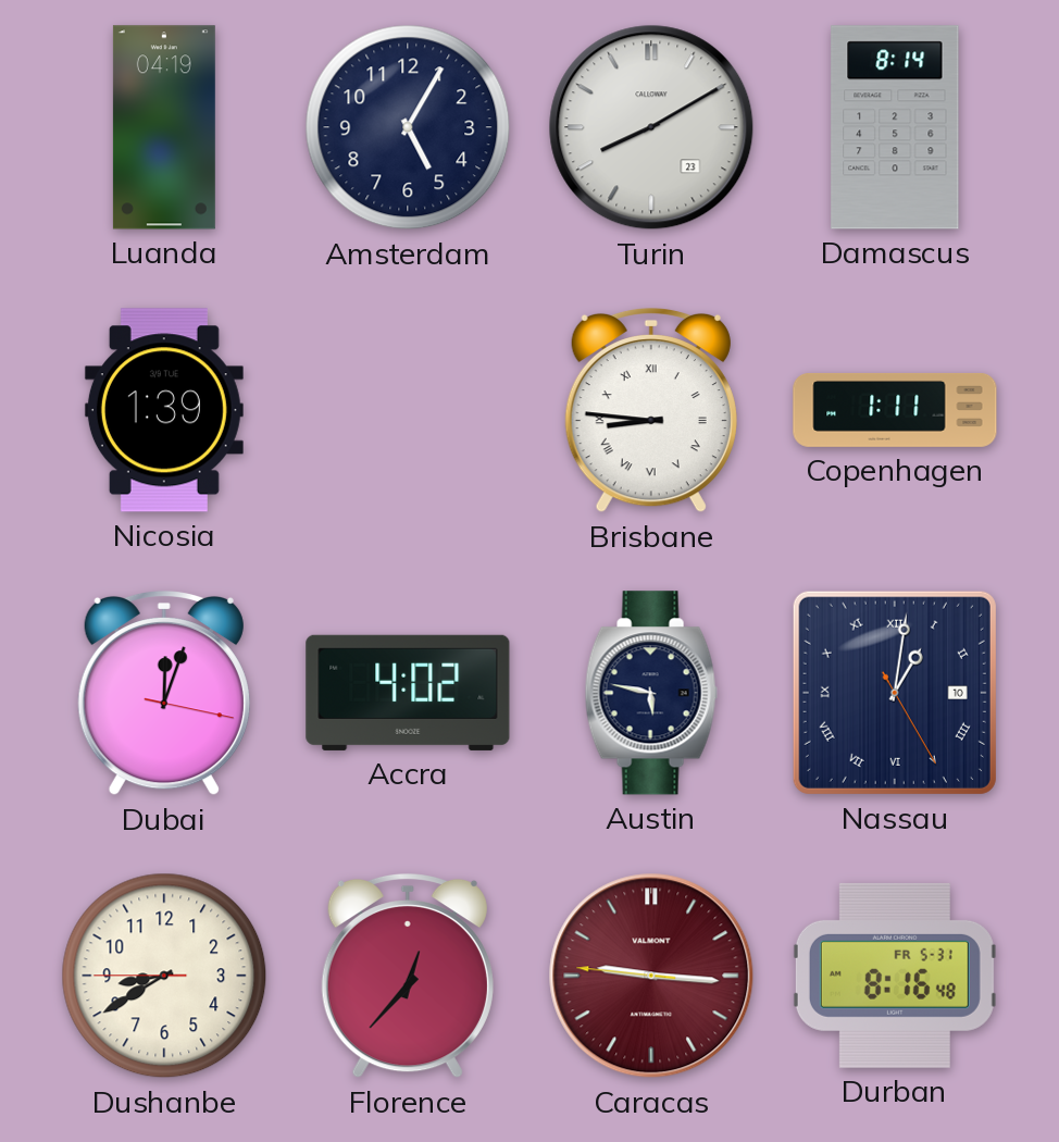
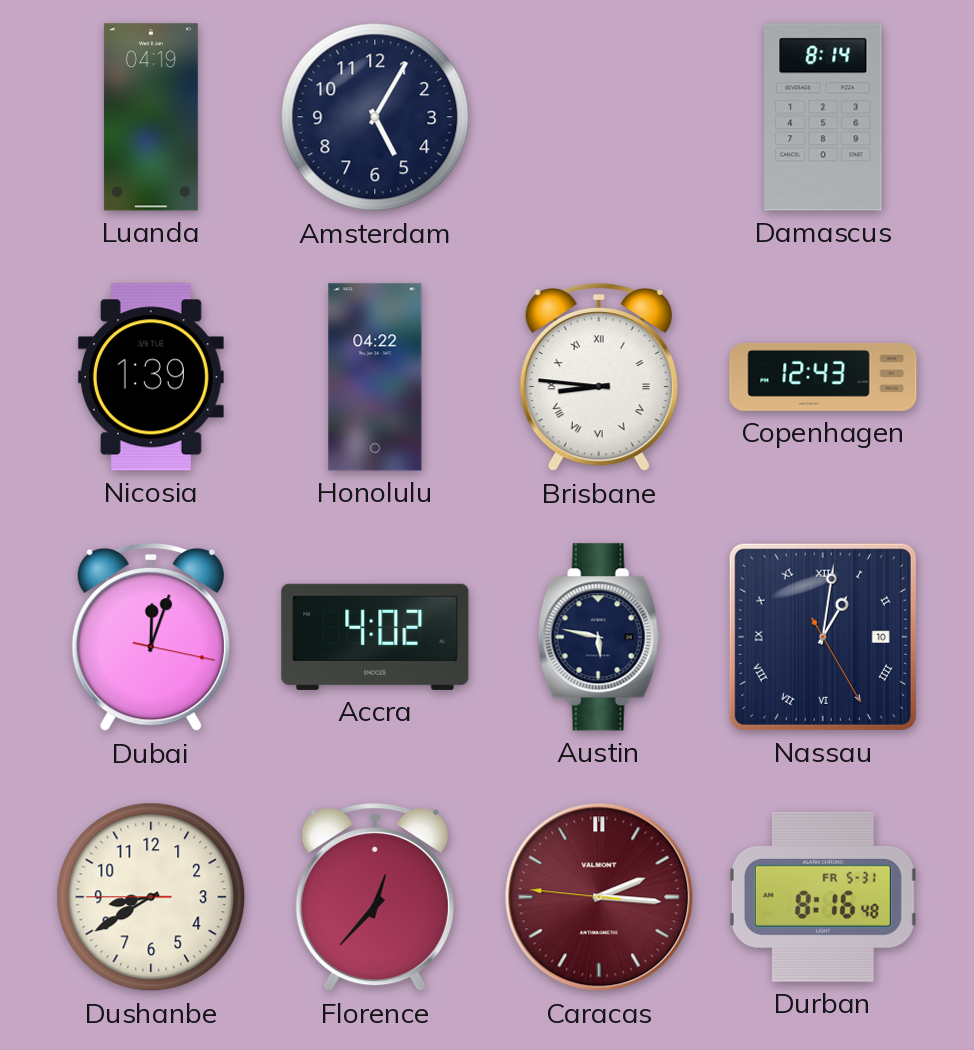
Turin: 8:10 -> none (651, 127)
Honolulu: none -> 04:22 (375, 377)
Copenhagen: 1:11 -> 12:43 (823, 377)
Caracas: 9:15 -> 2:15 (599, 897)
